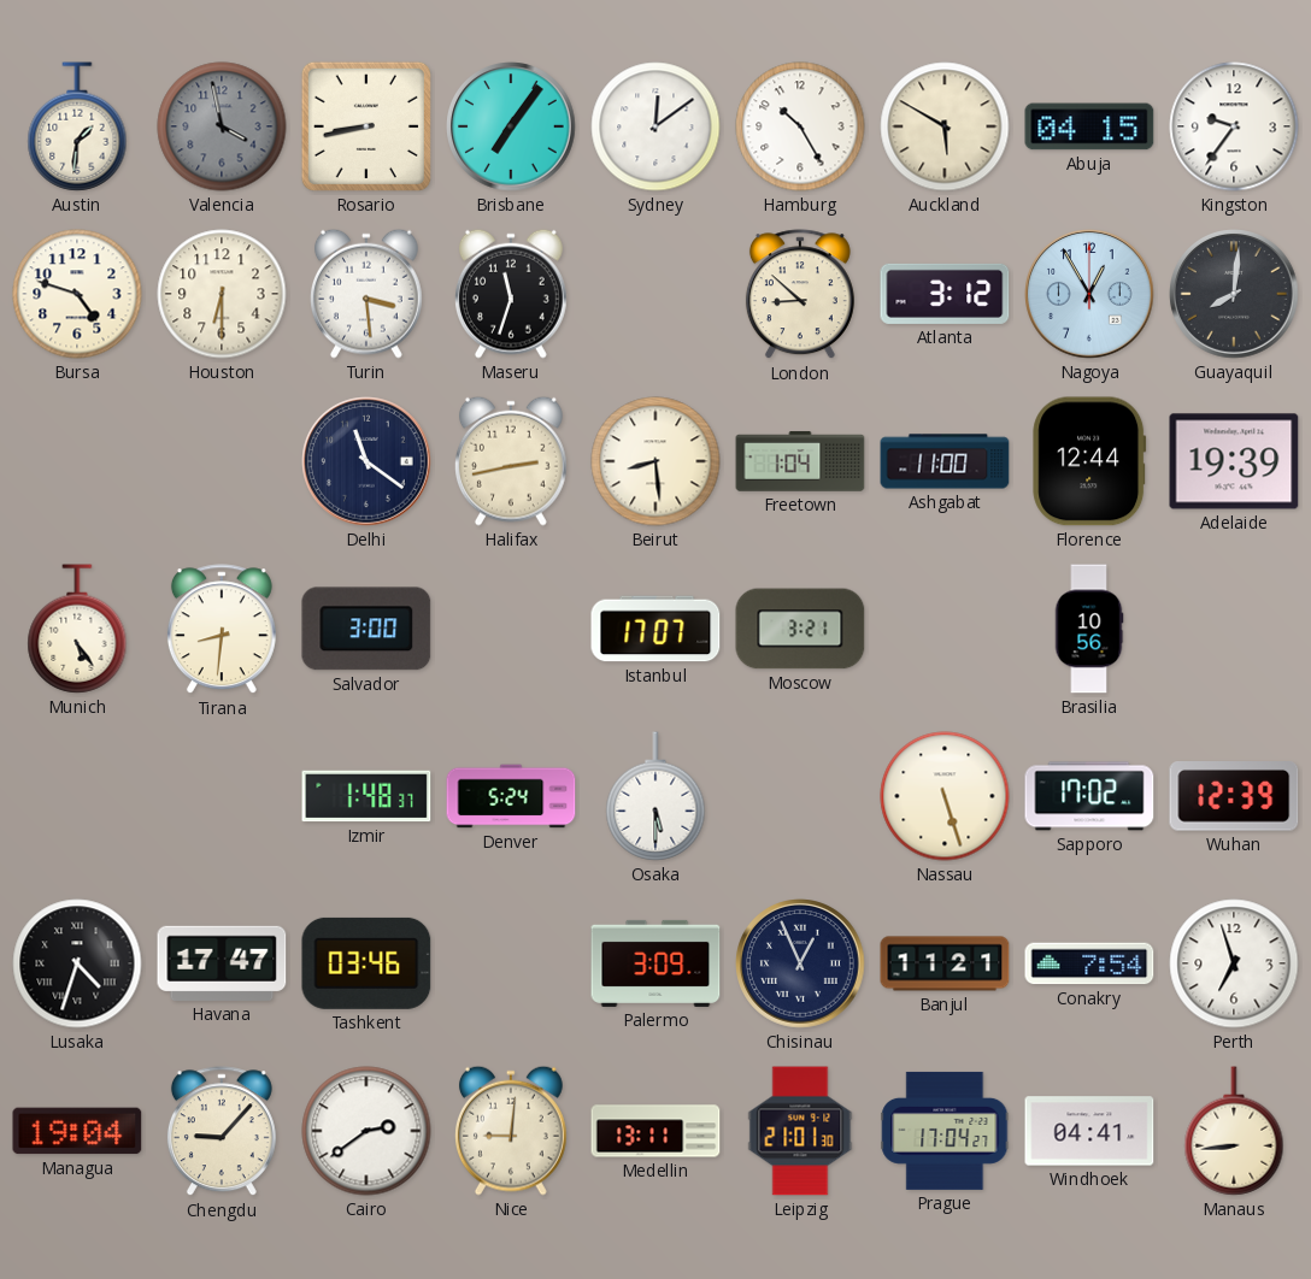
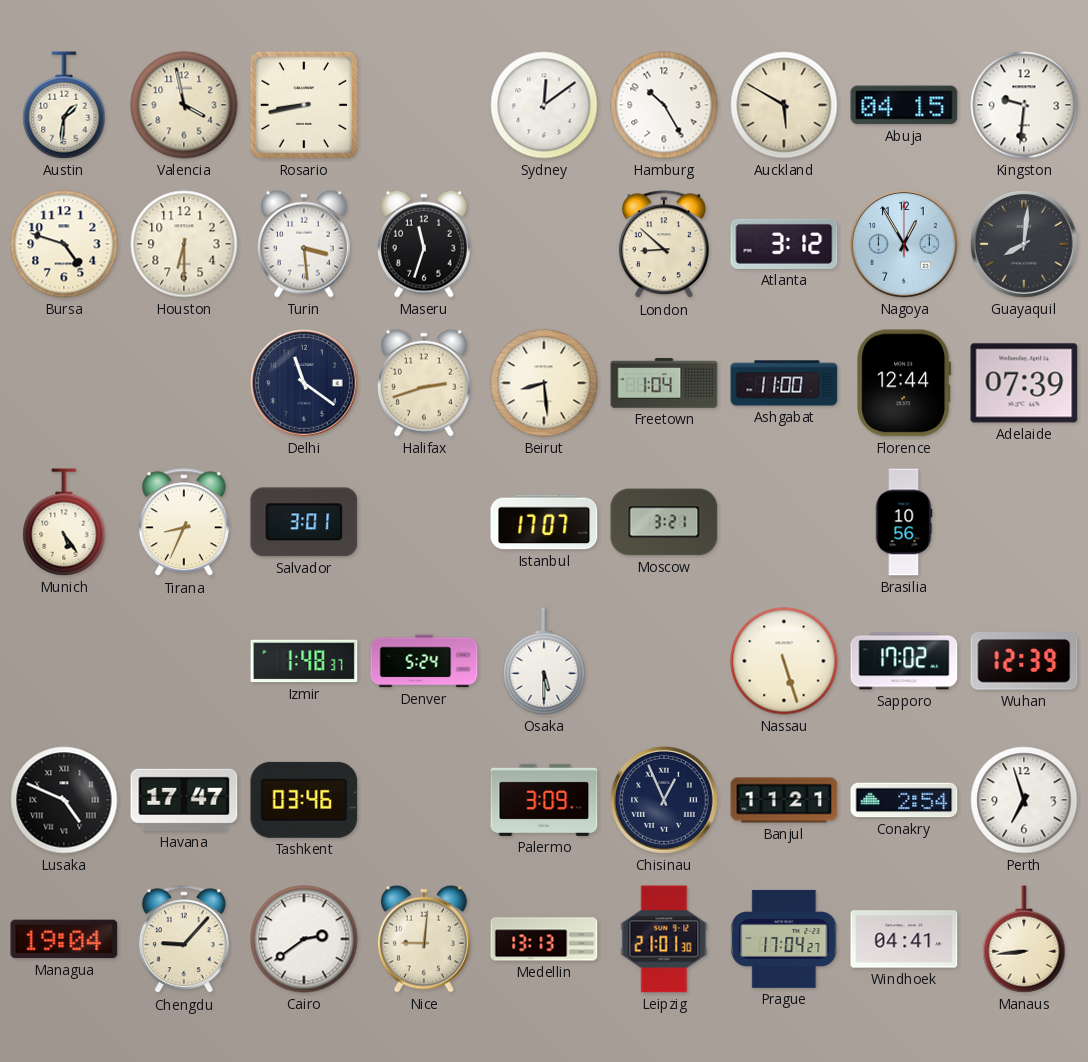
Valencia dial: grey -> cream (184, 105)
Brisbane: 7:06 -> none (511, 126)
Kingston: 9:36 -> 9:31 (1024, 105)
Halifax: 2:43 -> 2:42 (424, 383)
Adelaide: 19:39 -> 07:39 (1024, 383)
Tirana: 8:31 -> 8:34 (184, 523)
Salvador: 3:00 -> 3:01 (304, 522)
Lusaka: 4:33 -> 4:49 (64, 800)
Conakry: 7:54 -> 2:54 (904, 800)
Medellin: 13:11 -> 13:13 (544, 939)
